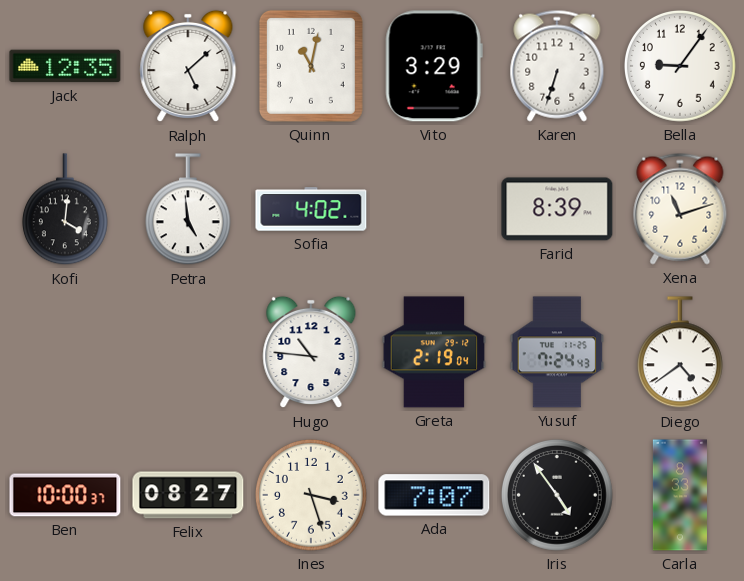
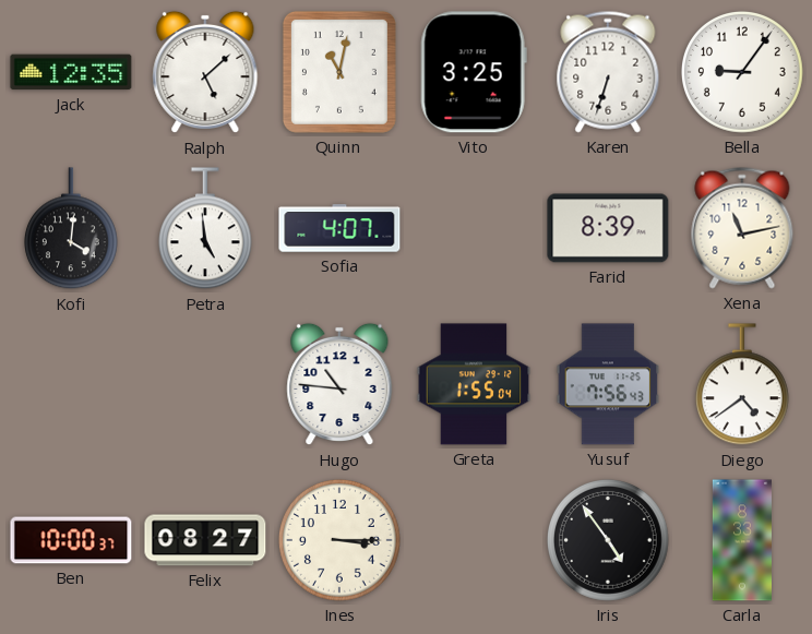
Vito: 3:29 -> 3:25 (474, 72)
Sofia: 4:02 -> 4:07 (339, 228)
Xena: 11:12 -> 11:13 (742, 228)
Greta: 2:19 -> 1:55 (474, 384)
Yusuf: 7:24 -> 7:56 (608, 384)
Ines: 3:27 -> 3:15 (339, 540)
Ada: 7:07 -> none (434, 495)
